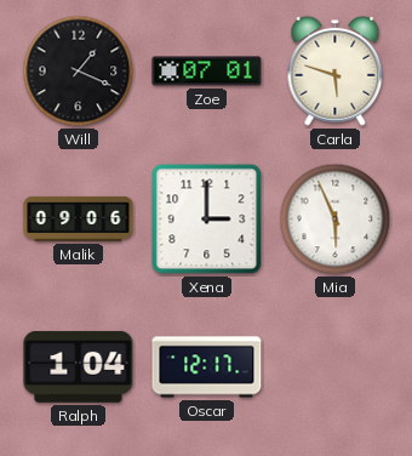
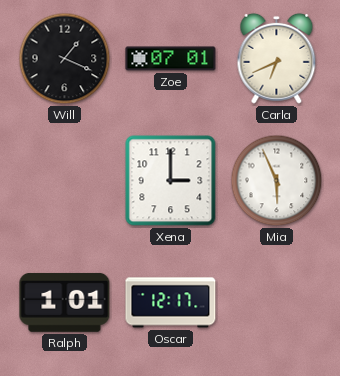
Carla: 5:48 -> 6:41 (277, 58)
Malik: 09:06 -> none (79, 218)
Ralph: 1:04 -> 1:01 (65, 302)
